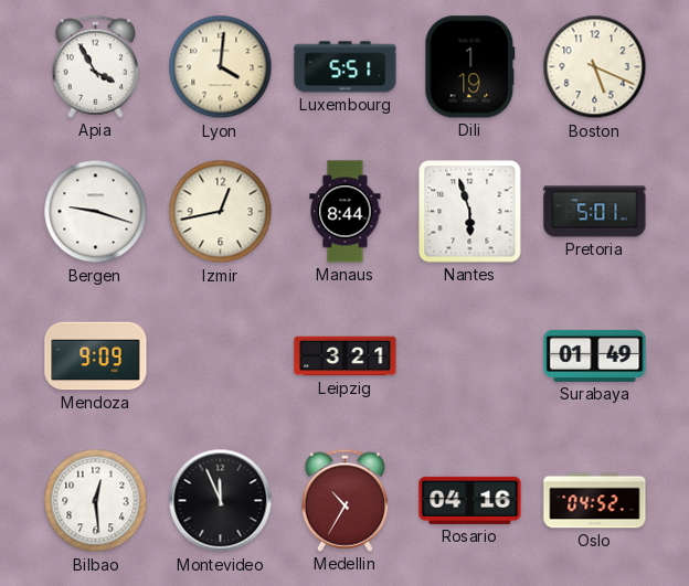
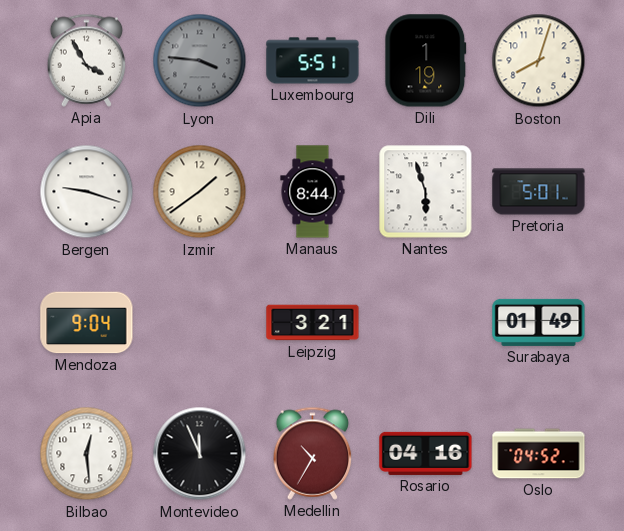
Lyon: 4:01 -> 3:46 (200, 61)
Lyon dial: cream -> grey (200, 61)
Boston: 5:19 -> 8:03 (539, 61)
Izmir: 12:43 -> 1:39 (200, 192)
Mendoza: 9:09 -> 9:04 (87, 323)
